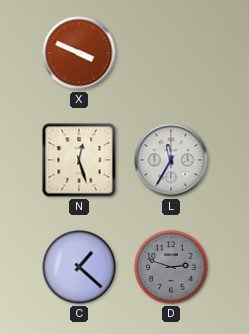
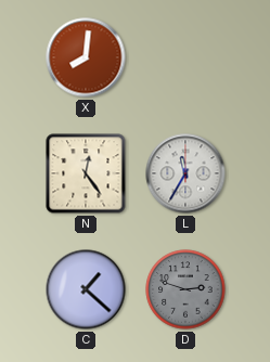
X: 3:49 -> 8:01 (86, 57)
N: 12:27 -> 12:24 (86, 173)
